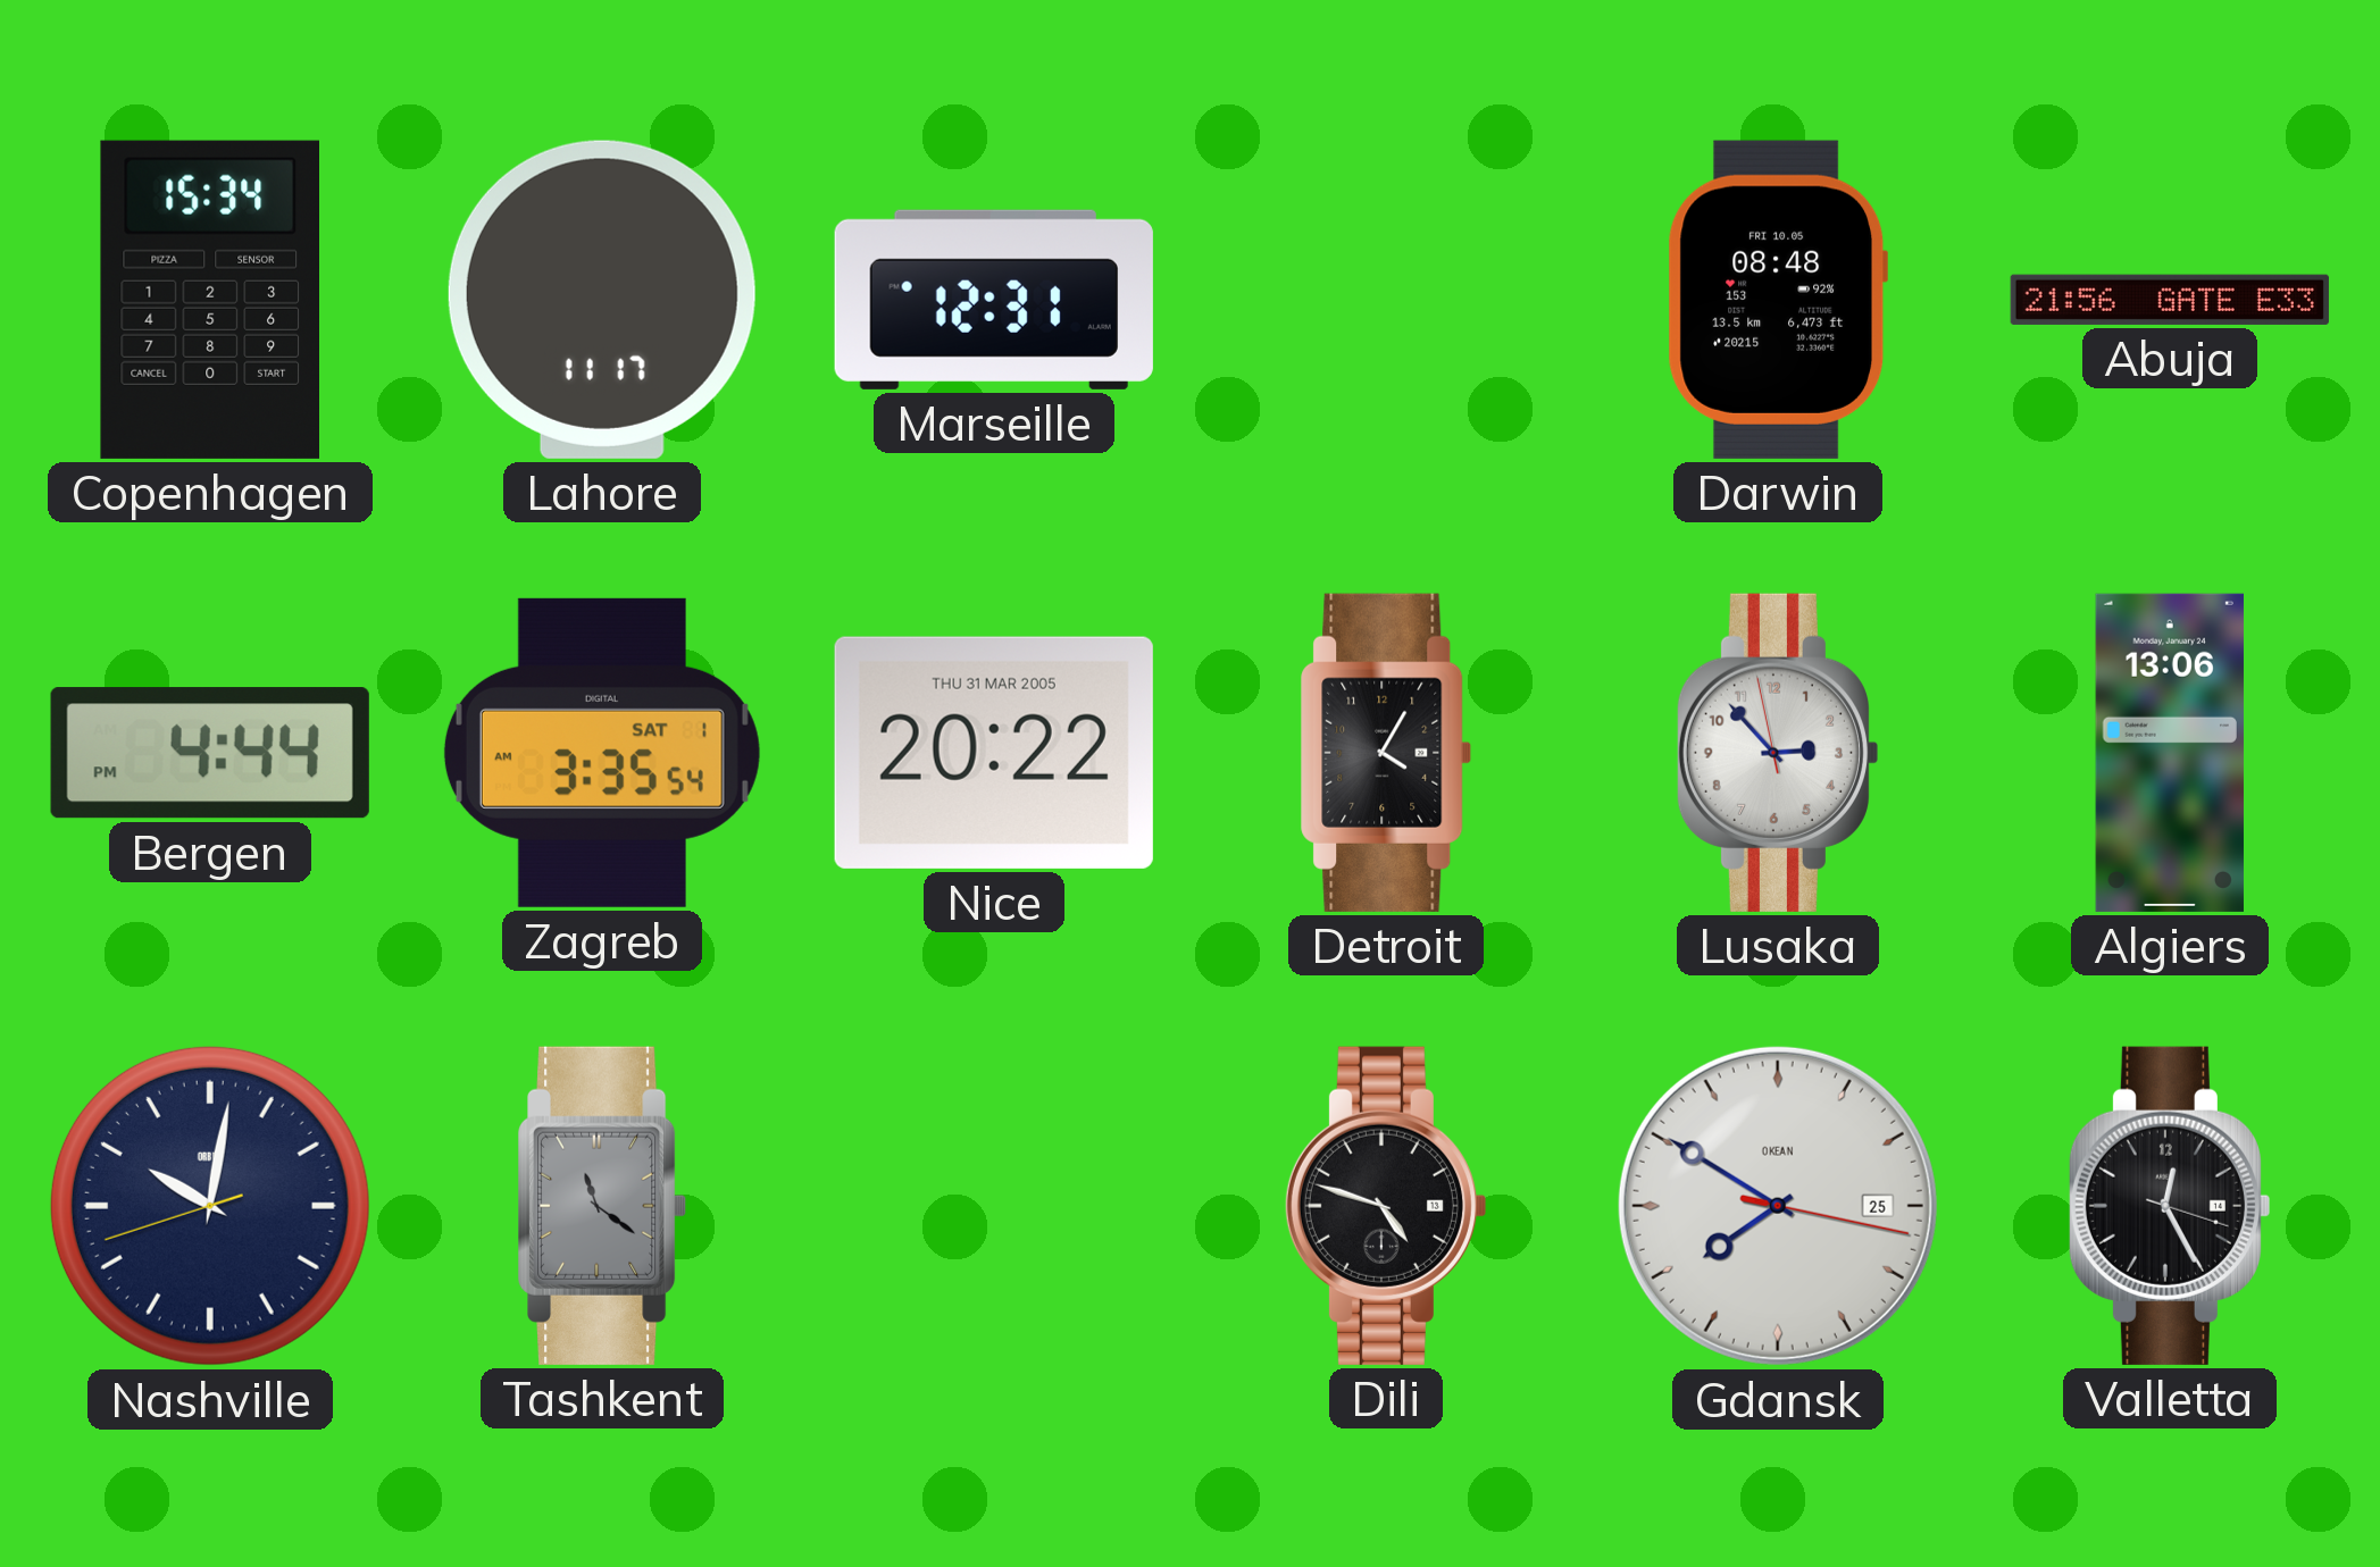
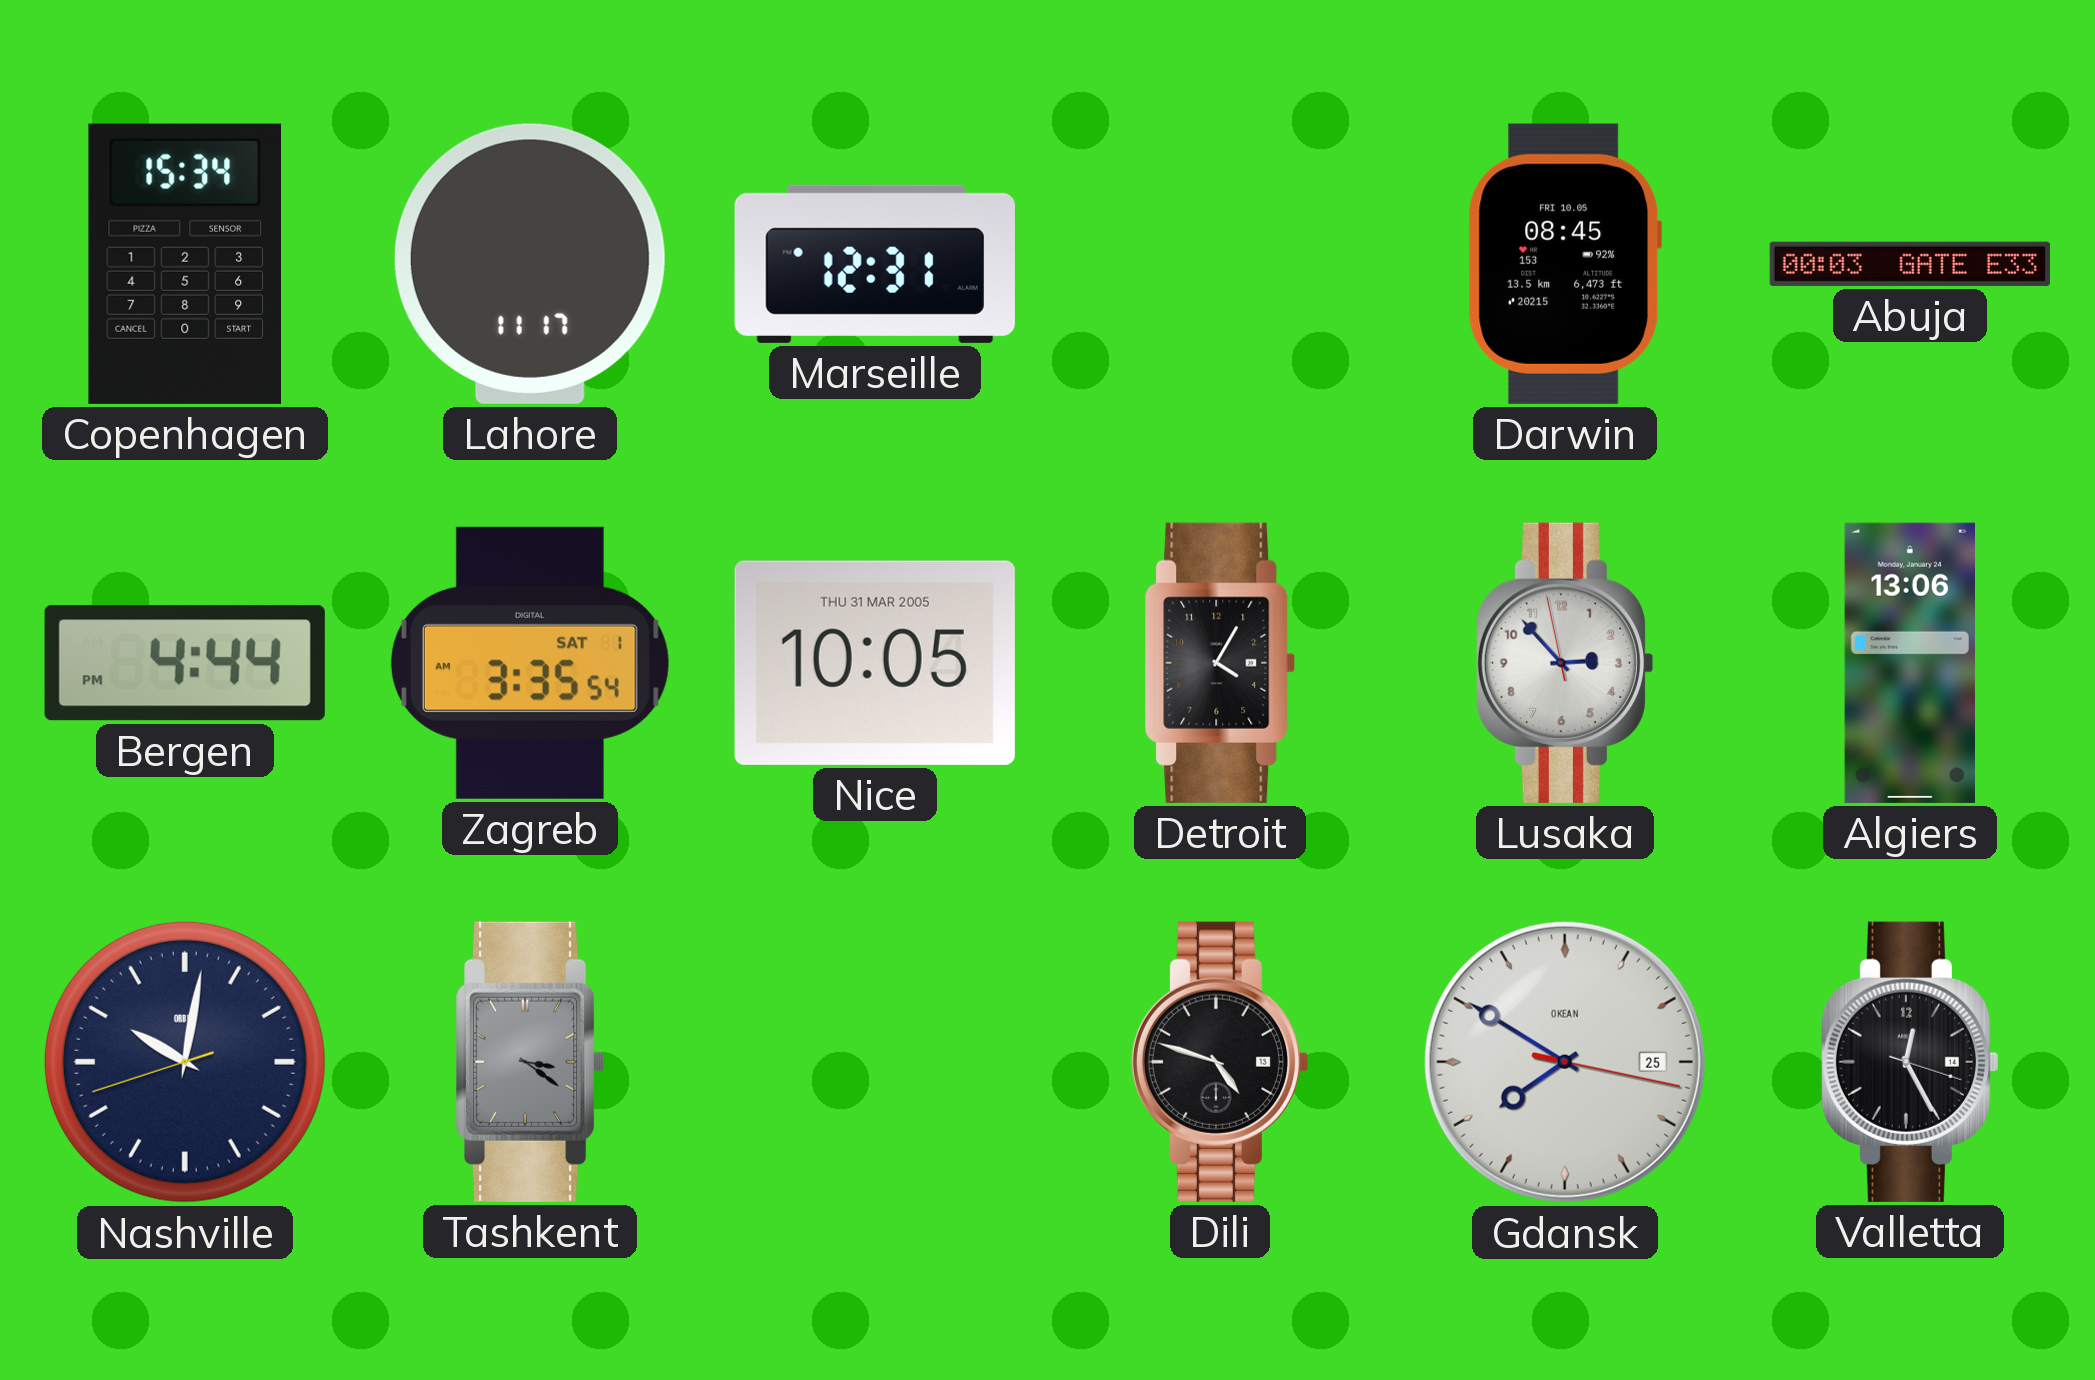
Darwin: 08:48 -> 08:45 (1564, 264)
Abuja: 21:56 -> 00:03 (1910, 264)
Nice: 20:22 -> 10:05 (875, 663)
Tashkent: 11:21 -> 3:21 (531, 1062)
